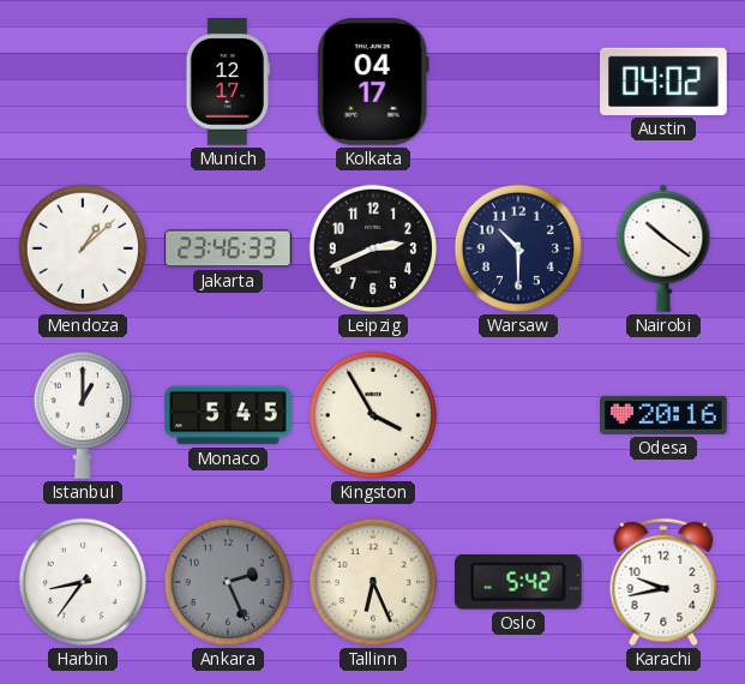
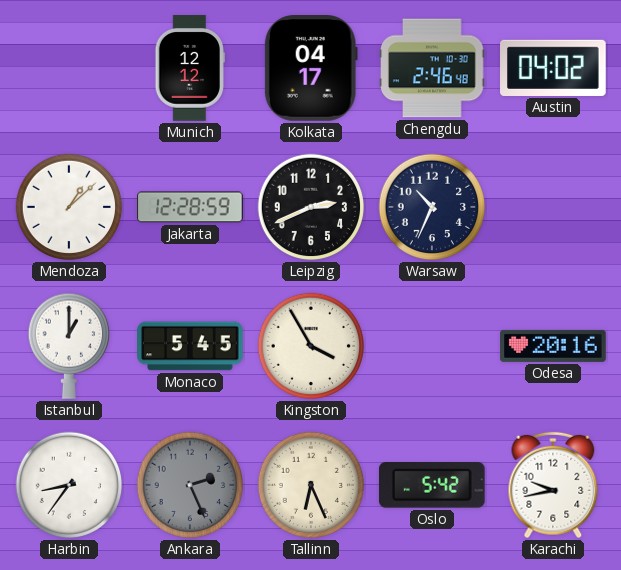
Munich: 12:17 -> 12:12 (190, 68)
Chengdu: none -> 2:46 (432, 68)
Jakarta: 23:46 -> 12:28 (190, 207)
Warsaw: 10:30 -> 10:34 (432, 207)
Nairobi: 10:21 -> none (663, 248)
